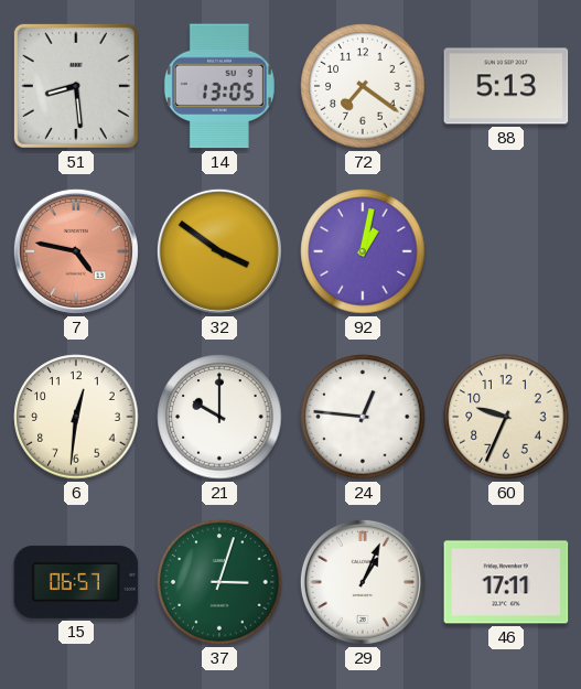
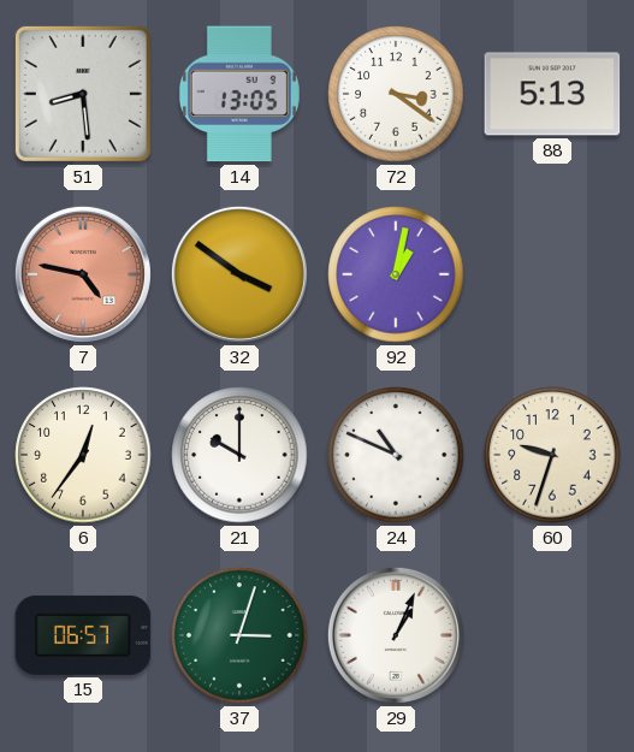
72: 7:21 -> 3:21 (396, 94)
6: 12:31 -> 12:36 (83, 455)
24: 12:46 -> 10:49 (396, 455)
60: 9:34 -> 9:33 (552, 455)
46: 17:11 -> none (506, 582)
